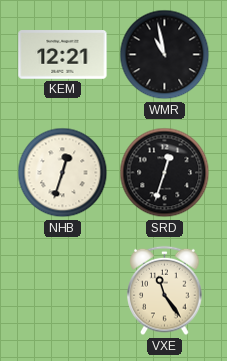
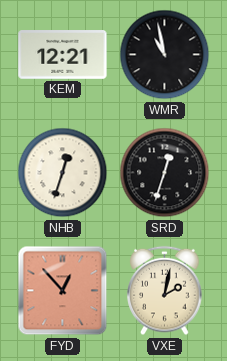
FYD: none -> 12:53 (63, 291)
VXE: 11:24 -> 2:02 (165, 291)
